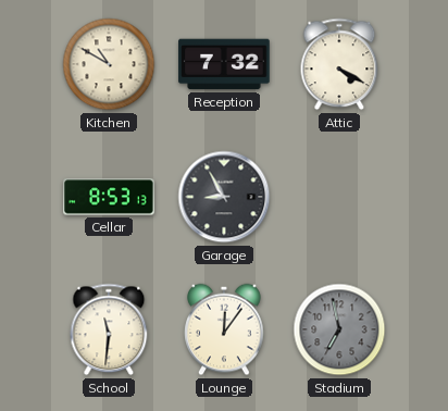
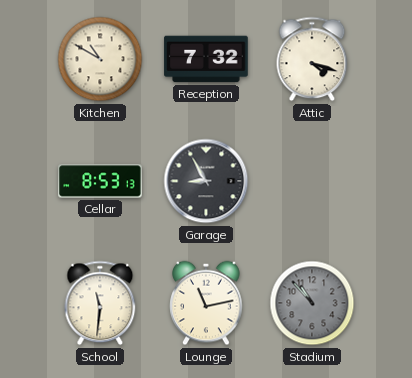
Attic: 4:20 -> 4:18 (312, 59)
Lounge: 12:06 -> 11:13 (206, 303)
Stadium: 6:58 -> 10:53 (312, 303)
